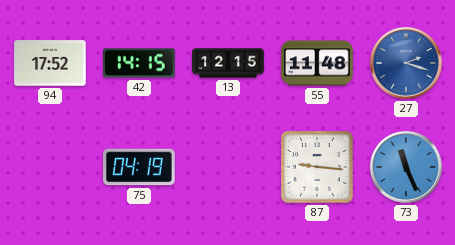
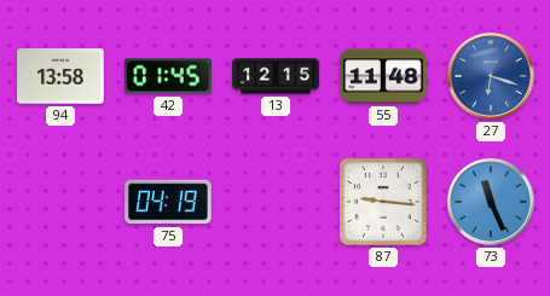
94: 17:52 -> 13:58 (60, 76)
42: 14:15 -> 01:45 (169, 76)
27: 2:18 -> 6:18 (492, 77)
